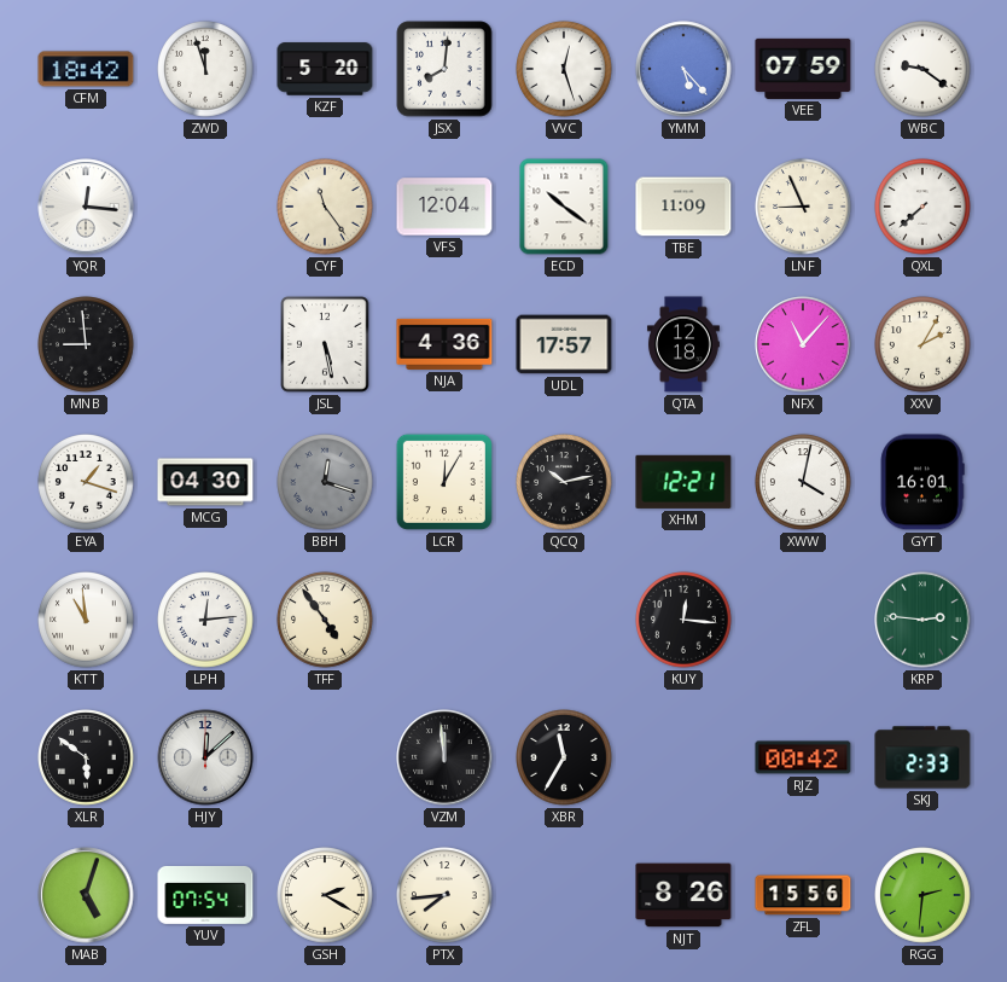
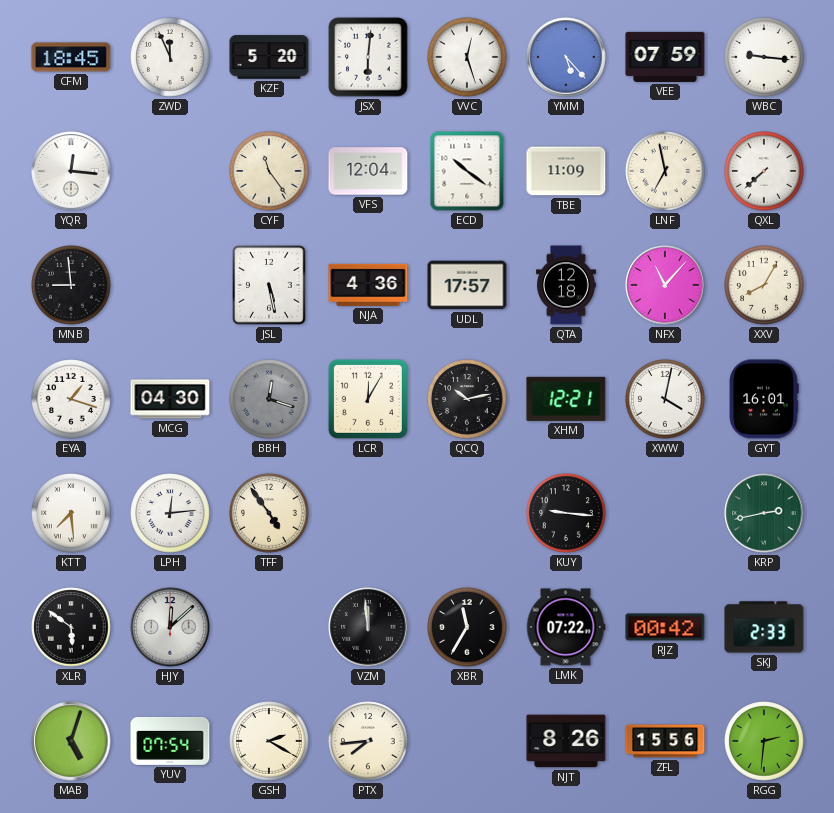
CFM: 18:42 -> 18:45 (71, 57)
ZWD: 11:57 -> 11:56 (170, 57)
JSX: 8:01 -> 6:01 (368, 57)
WBC: 9:21 -> 9:16 (764, 57)
LNF: 8:56 -> 6:58 (665, 171)
XXV: 2:05 -> 8:05 (764, 285)
KTT: 10:59 -> 7:29 (71, 513)
KUY: 12:16 -> 9:16 (566, 513)
KRP: 2:46 -> 2:43 (764, 513)
LMK: none -> 07:22 (566, 627)
